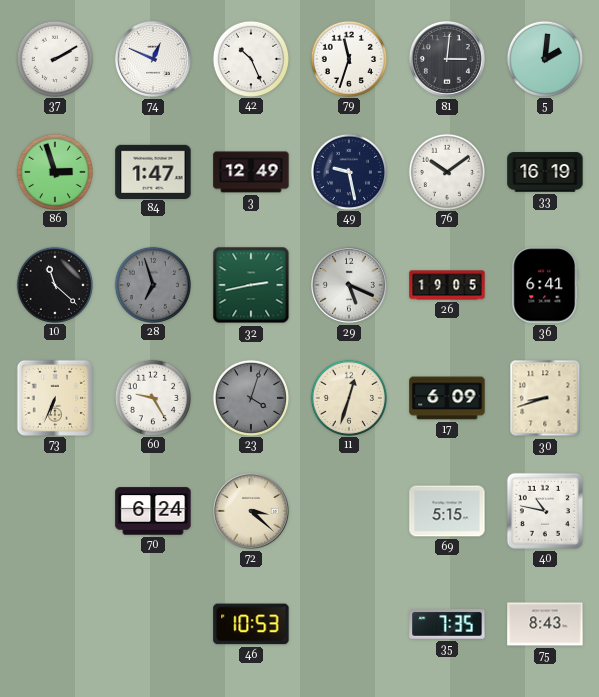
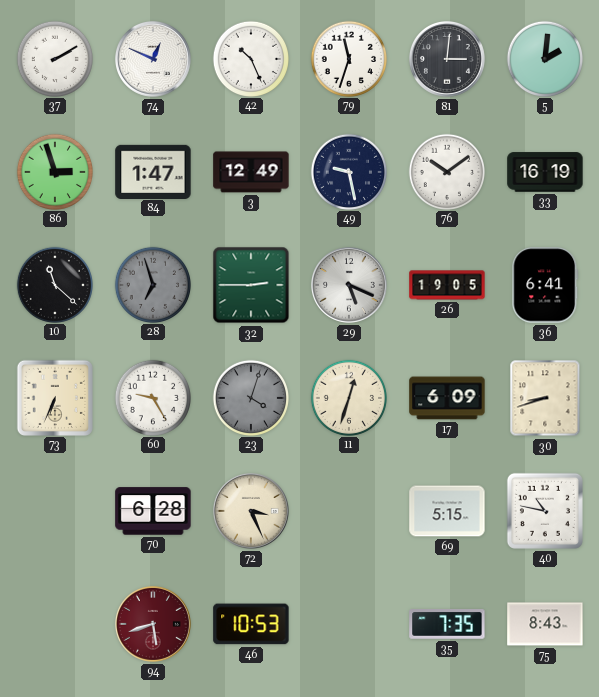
32: 2:43 -> 2:45 (251, 285)
70: 6:24 -> 6:28 (153, 511)
72: 3:22 -> 3:26 (251, 511)
94: none -> 5:42 (153, 624)
